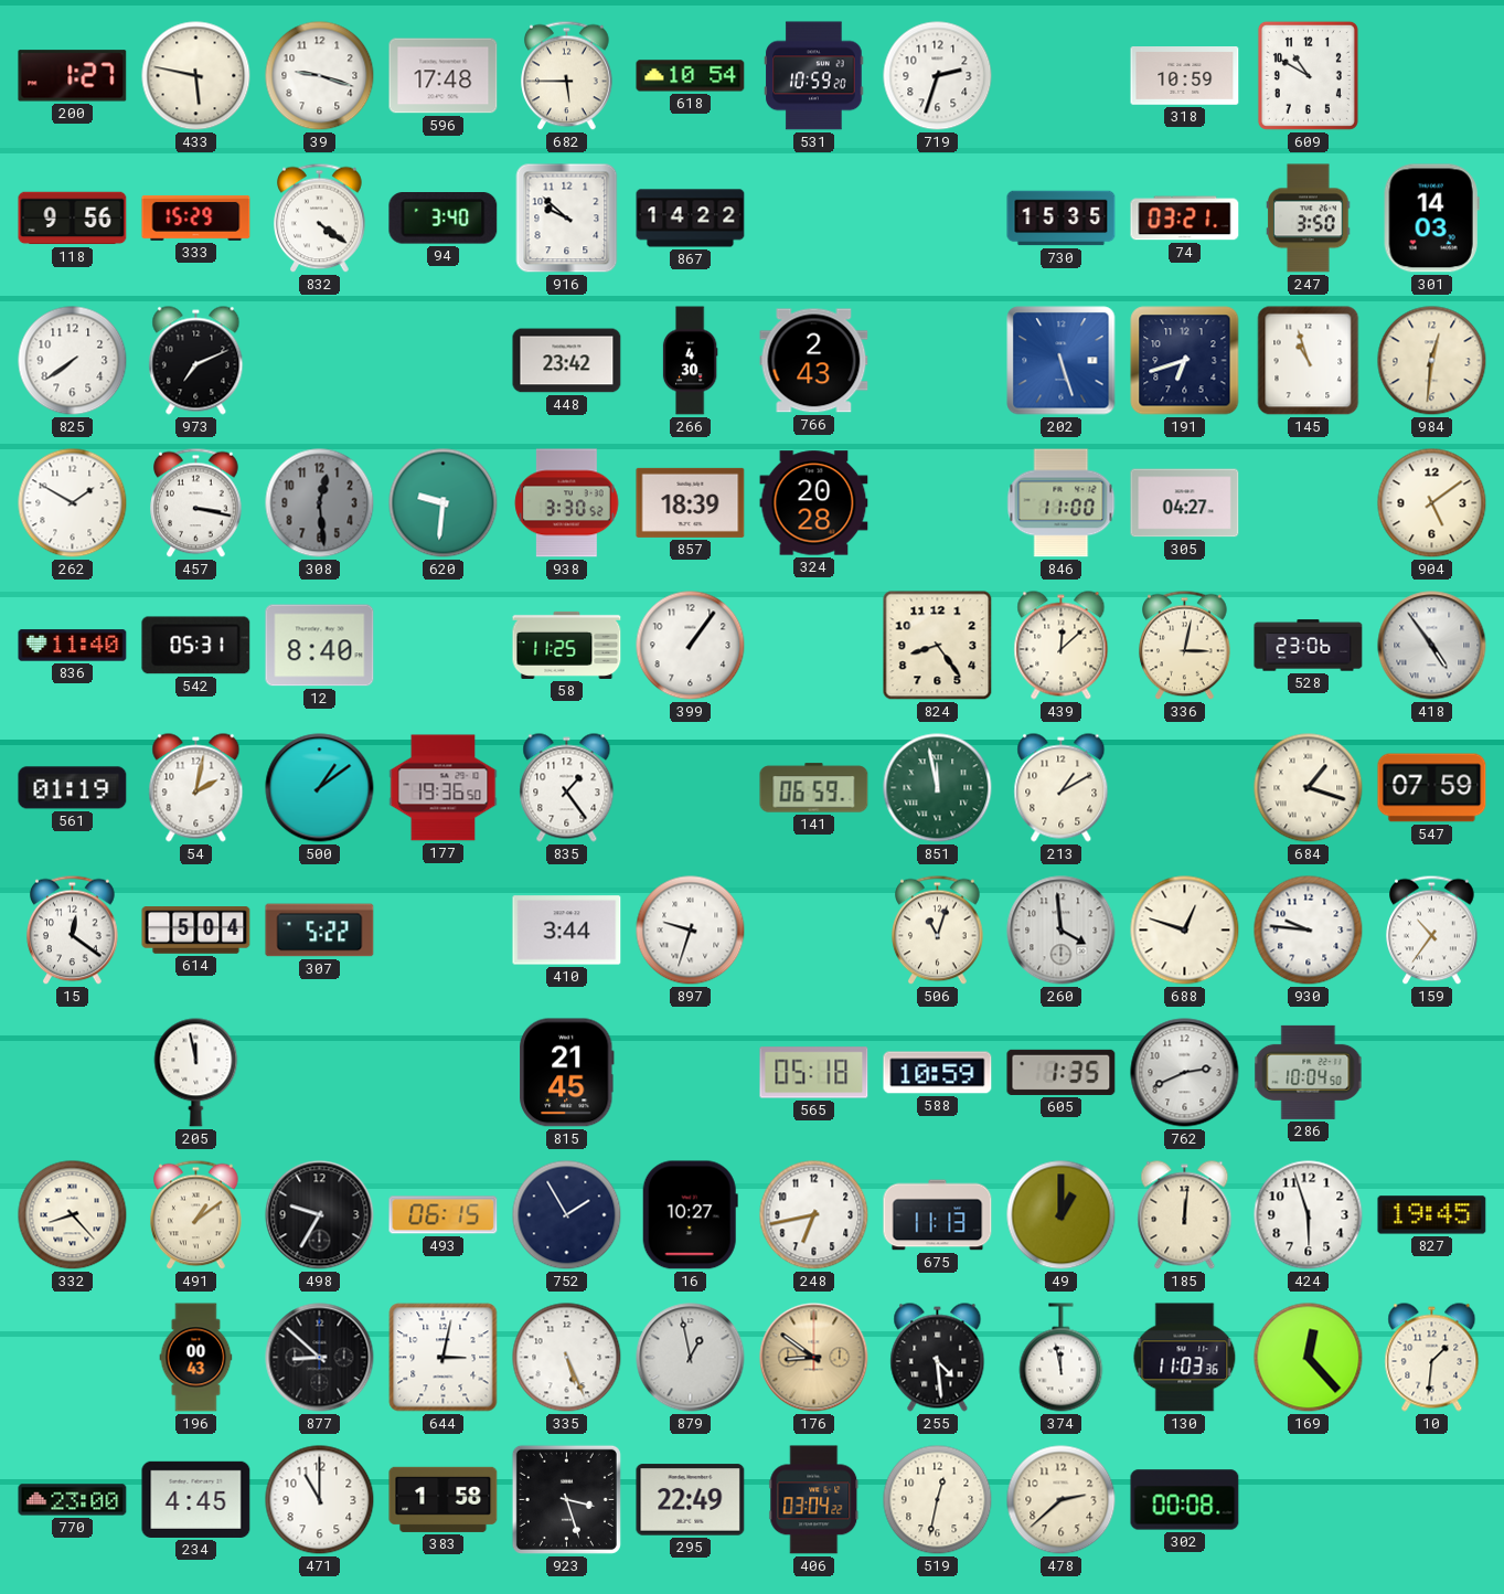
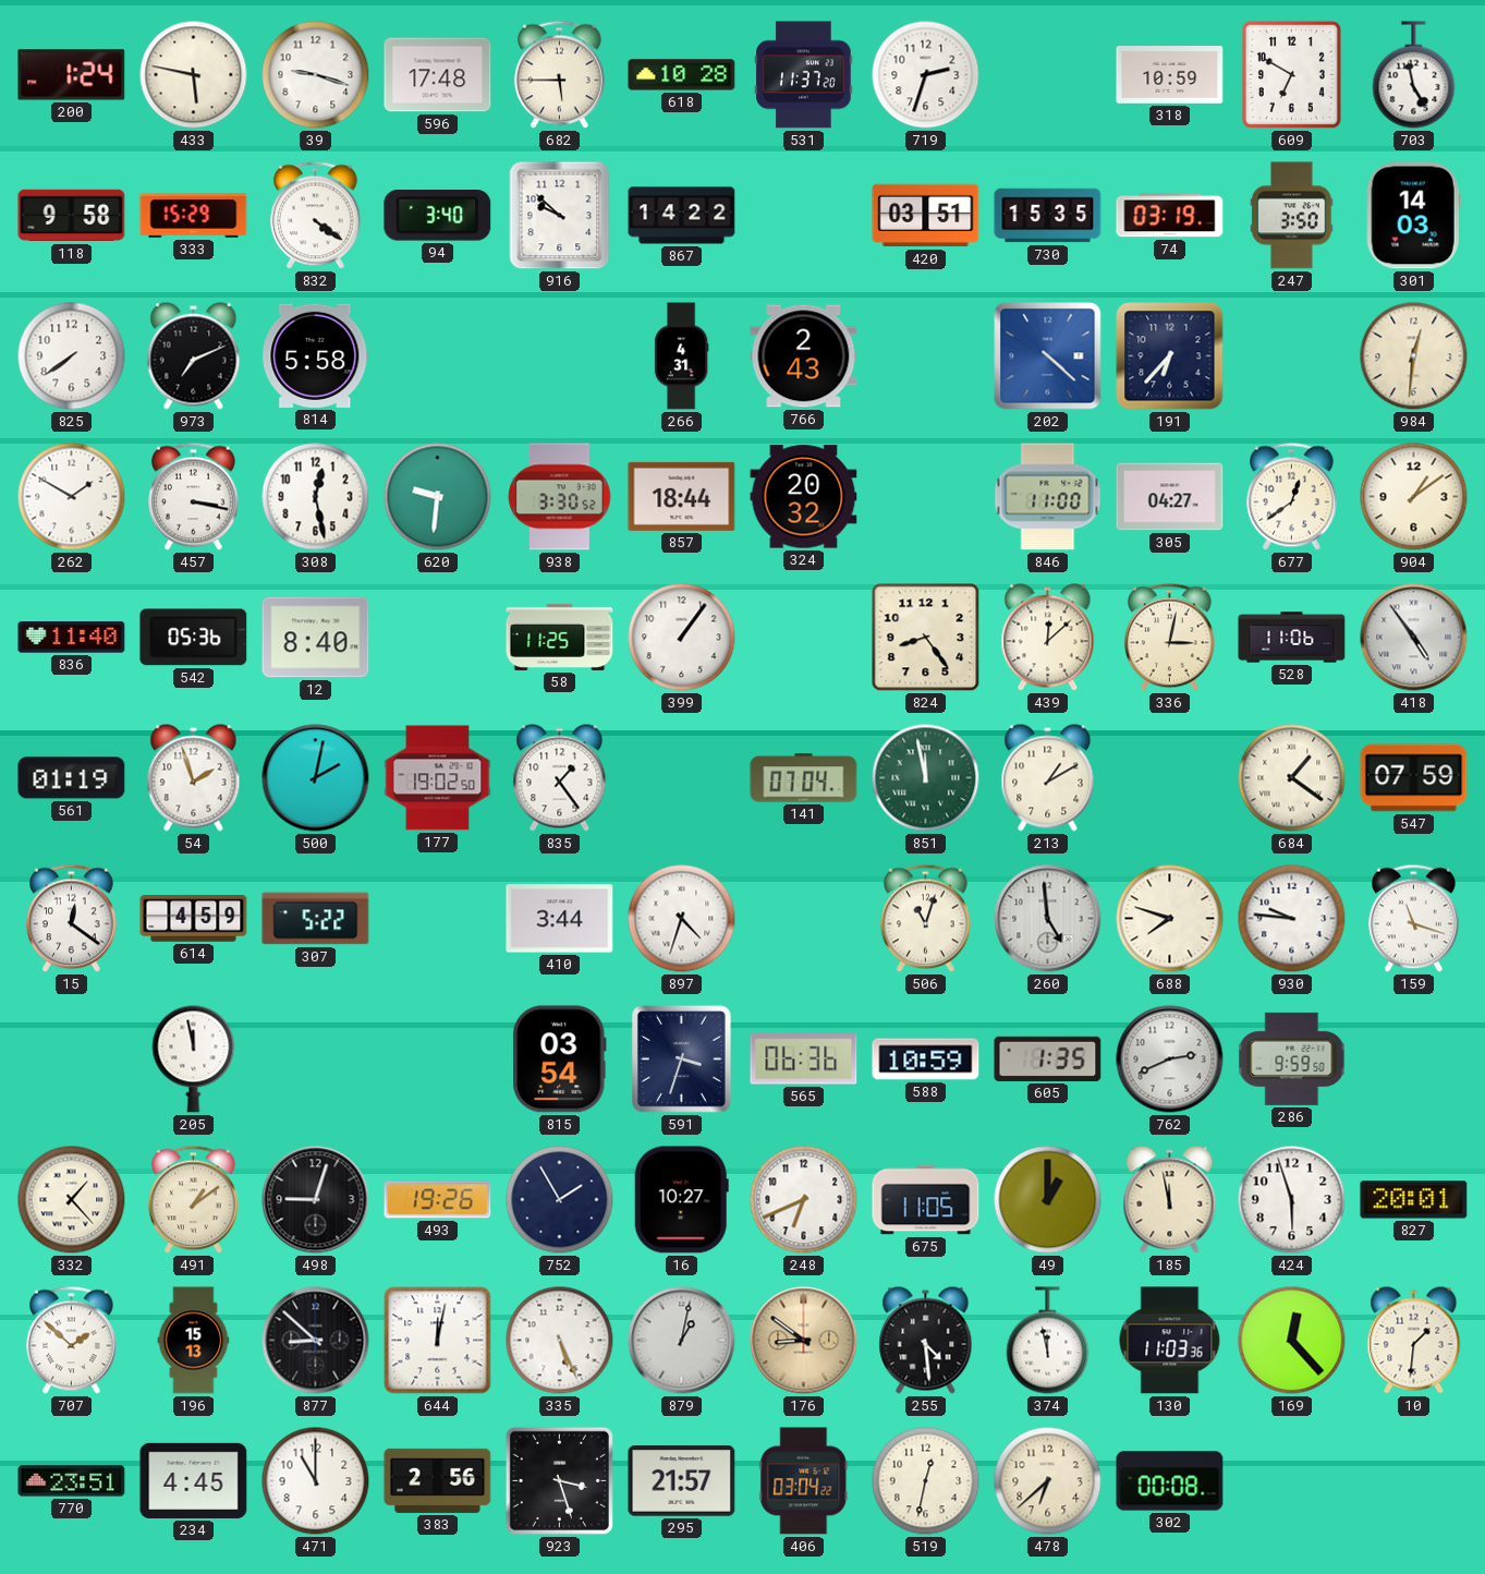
200: 1:27 -> 1:24 (72, 75)
618: 10:54 -> 10:28 (682, 75)
531: 10:59 -> 11:37 (804, 75)
609: 10:50 -> 6:50 (1291, 74)
703: none -> 4:58 (1414, 75)
118: 9:56 -> 9:58 (72, 216)
420: none -> 03:51 (926, 216)
74: 03:21 -> 03:19 (1170, 216)
814: none -> 5:58 (316, 355)
448: 23:42 -> none (567, 361)
266: 4:30 -> 4:31 (681, 356)
202: 5:27 -> 4:22 (1048, 356)
191: 6:42 -> 6:37 (1170, 356)
145: 10:57 -> none (1309, 361)
308: 12:29 -> 12:28 (316, 497)
308 dial: grey -> white (316, 497)
857: 18:39 -> 18:44 (682, 496)
324: 20:28 -> 20:32 (804, 497)
677: none -> 12:39 (1292, 497)
904: 5:09 -> 1:09 (1414, 497)
542: 05:31 -> 05:36 (194, 638)
528: 23:06 -> 11:06 (1292, 638)
54: 2:02 -> 1:57 (194, 778)
500: 1:09 -> 2:02 (316, 778)
177: 19:36 -> 19:02 (438, 778)
141: 06:59 -> 07:04 (804, 778)
684: 1:18 -> 1:21 (1292, 778)
614: 5:04 -> 4:59 (194, 919)
897: 9:33 -> 4:33 (682, 919)
260: 3:59 -> 4:59 (1048, 919)
688: 12:48 -> 7:48 (1170, 919)
159: 10:36 -> 11:18 (1414, 919)
815: 21:45 -> 03:54 (560, 1060)
591: none -> 3:33 (681, 1060)
565: 05:18 -> 06:36 (804, 1060)
286: 10:04 -> 9:59 (1292, 1058)
332: 8:23 -> 1:23 (72, 1200)
498: 9:35 -> 9:03 (316, 1200)
493: 06:15 -> 19:26 (438, 1200)
248: 6:43 -> 6:41 (804, 1200)
675: 11:13 -> 11:05 (926, 1200)
185: 12:01 -> 11:58 (1170, 1200)
827: 19:45 -> 20:01 (1414, 1200)
707: none -> 1:52 (72, 1341)
196: 00:43 -> 15:13 (194, 1341)
644: 3:02 -> 12:02 (438, 1341)
879: 12:58 -> 1:02 (682, 1341)
770: 23:00 -> 23:51 (72, 1481)
383: 1:58 -> 2:56 (438, 1480)
295: 22:49 -> 21:57 (682, 1481)
478: 2:38 -> 6:38 (1048, 1481)
